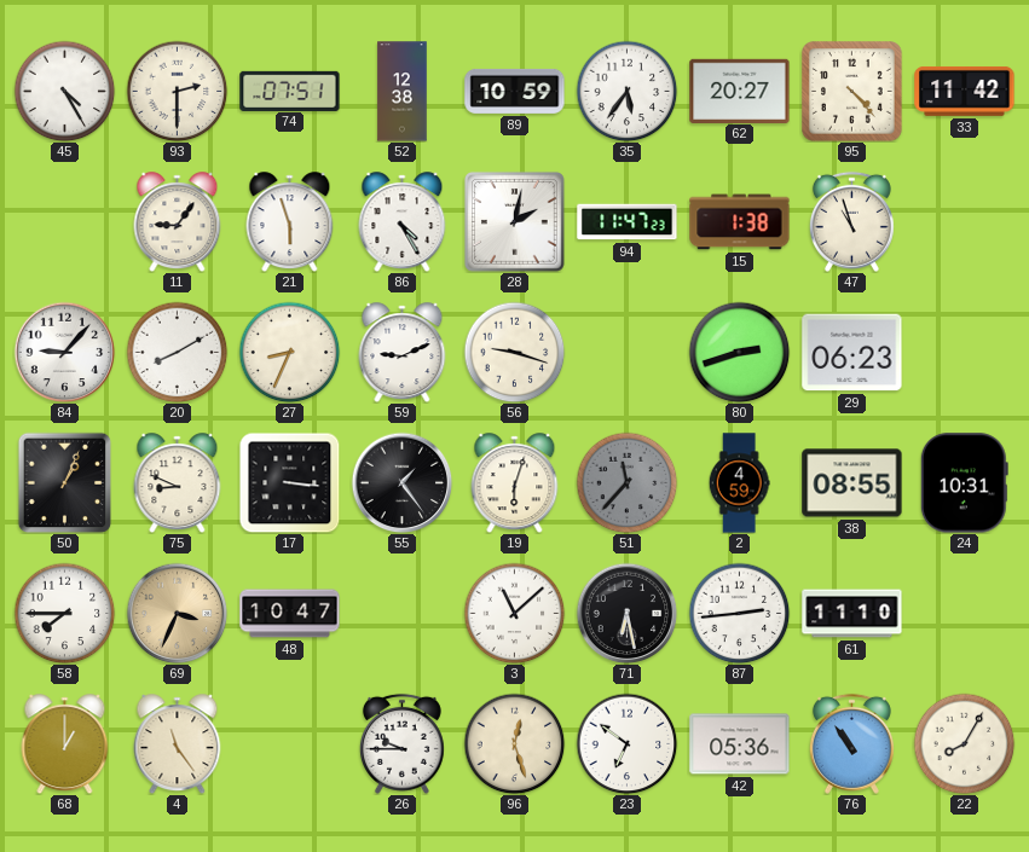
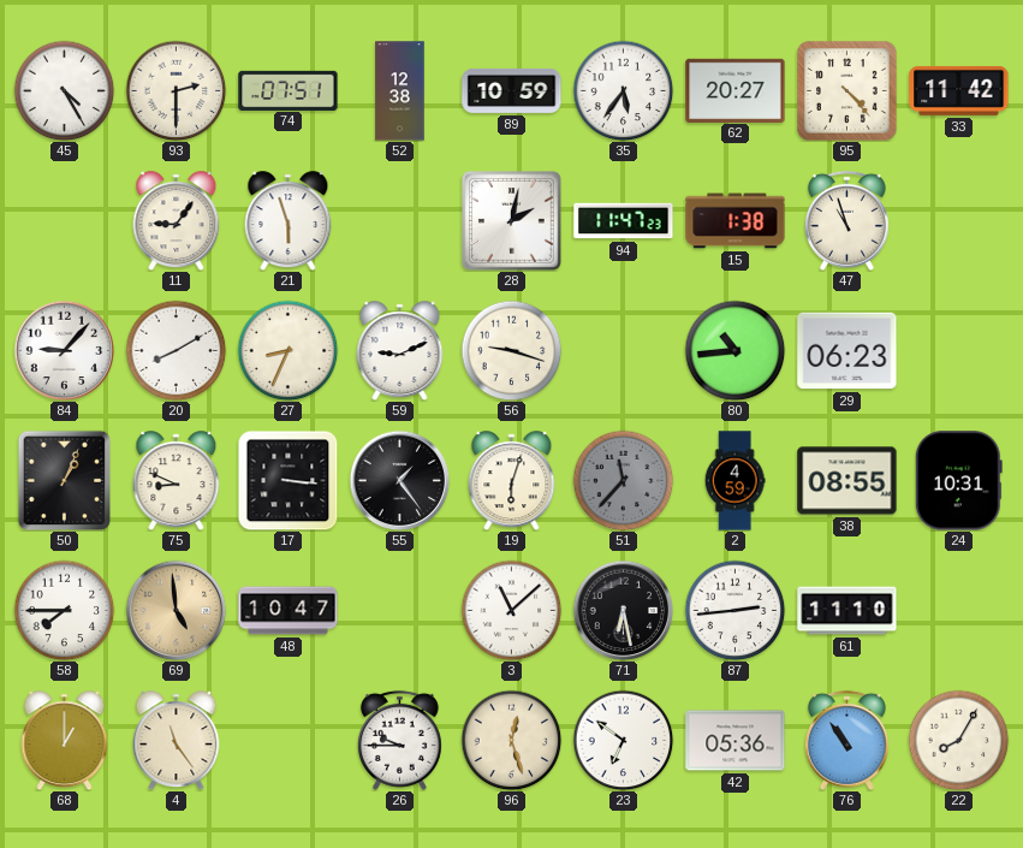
86: 4:25 -> none (403, 222)
80: 2:42 -> 10:44 (734, 350)
69: 3:34 -> 4:59 (176, 610)
